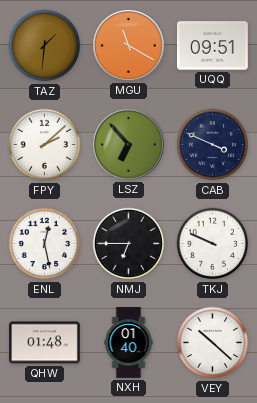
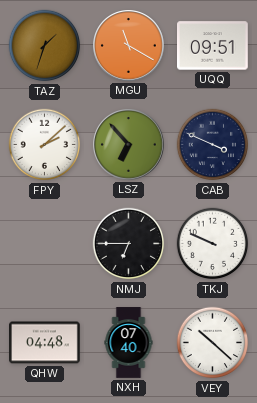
TAZ: 1:31 -> 1:33 (45, 46)
ENL: 12:28 -> none (45, 244)
QHW: 01:48 -> 04:48 (45, 343)
NXH: 01:40 -> 07:40 (129, 343)
